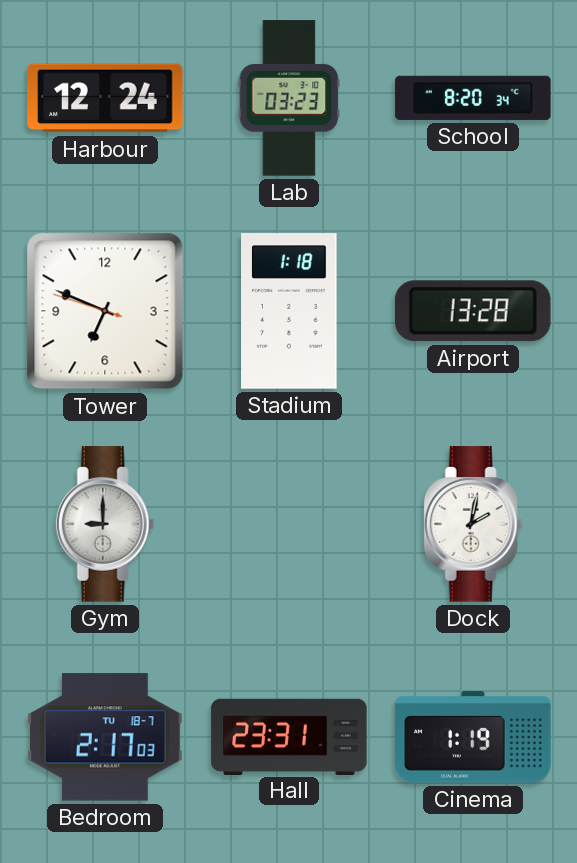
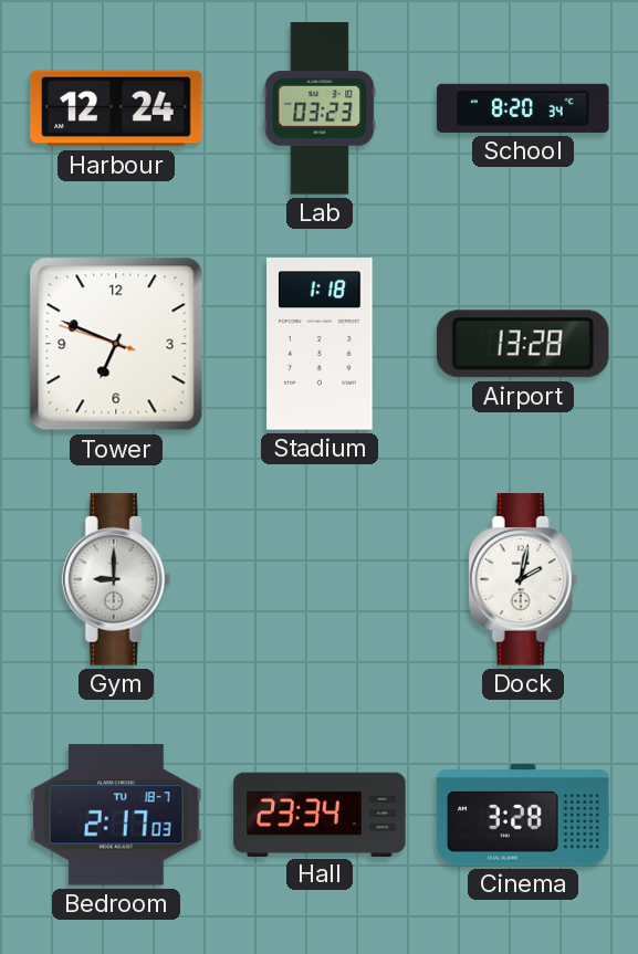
Hall: 23:31 -> 23:34 (320, 814)
Cinema: 1:19 -> 3:28 (523, 815)
